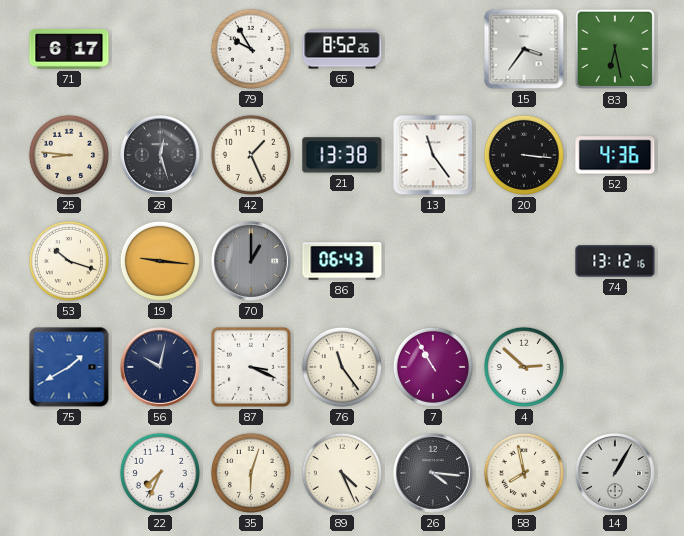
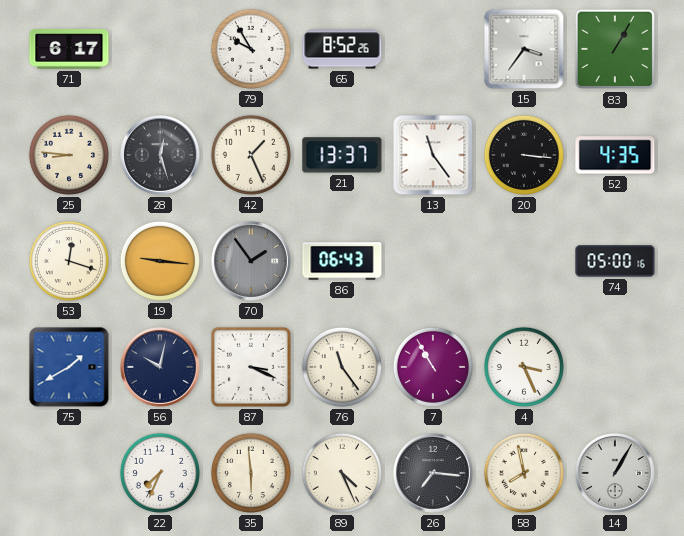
83: 6:28 -> 1:05 (615, 49)
21: 13:38 -> 13:37 (342, 155)
52: 4:36 -> 4:35 (615, 155)
53: 10:18 -> 12:18 (69, 261)
70: 1:00 -> 1:54 (252, 262)
74: 13:12 -> 05:00 (615, 261)
4: 2:52 -> 3:26 (524, 367)
35: 6:03 -> 5:59 (251, 473)
26: 4:16 -> 7:16 (434, 474)
